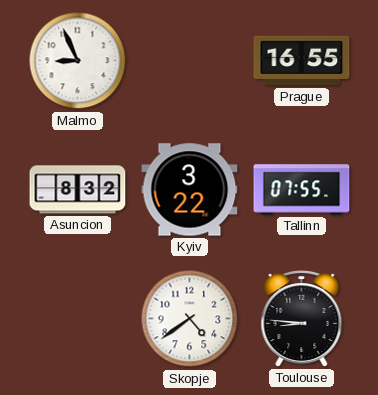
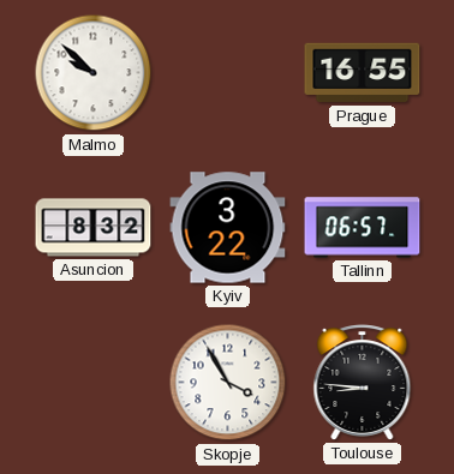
Malmo: 8:56 -> 9:52 (94, 73)
Tallinn: 07:55 -> 06:57 (363, 228)
Skopje: 4:39 -> 3:55 (228, 383)
